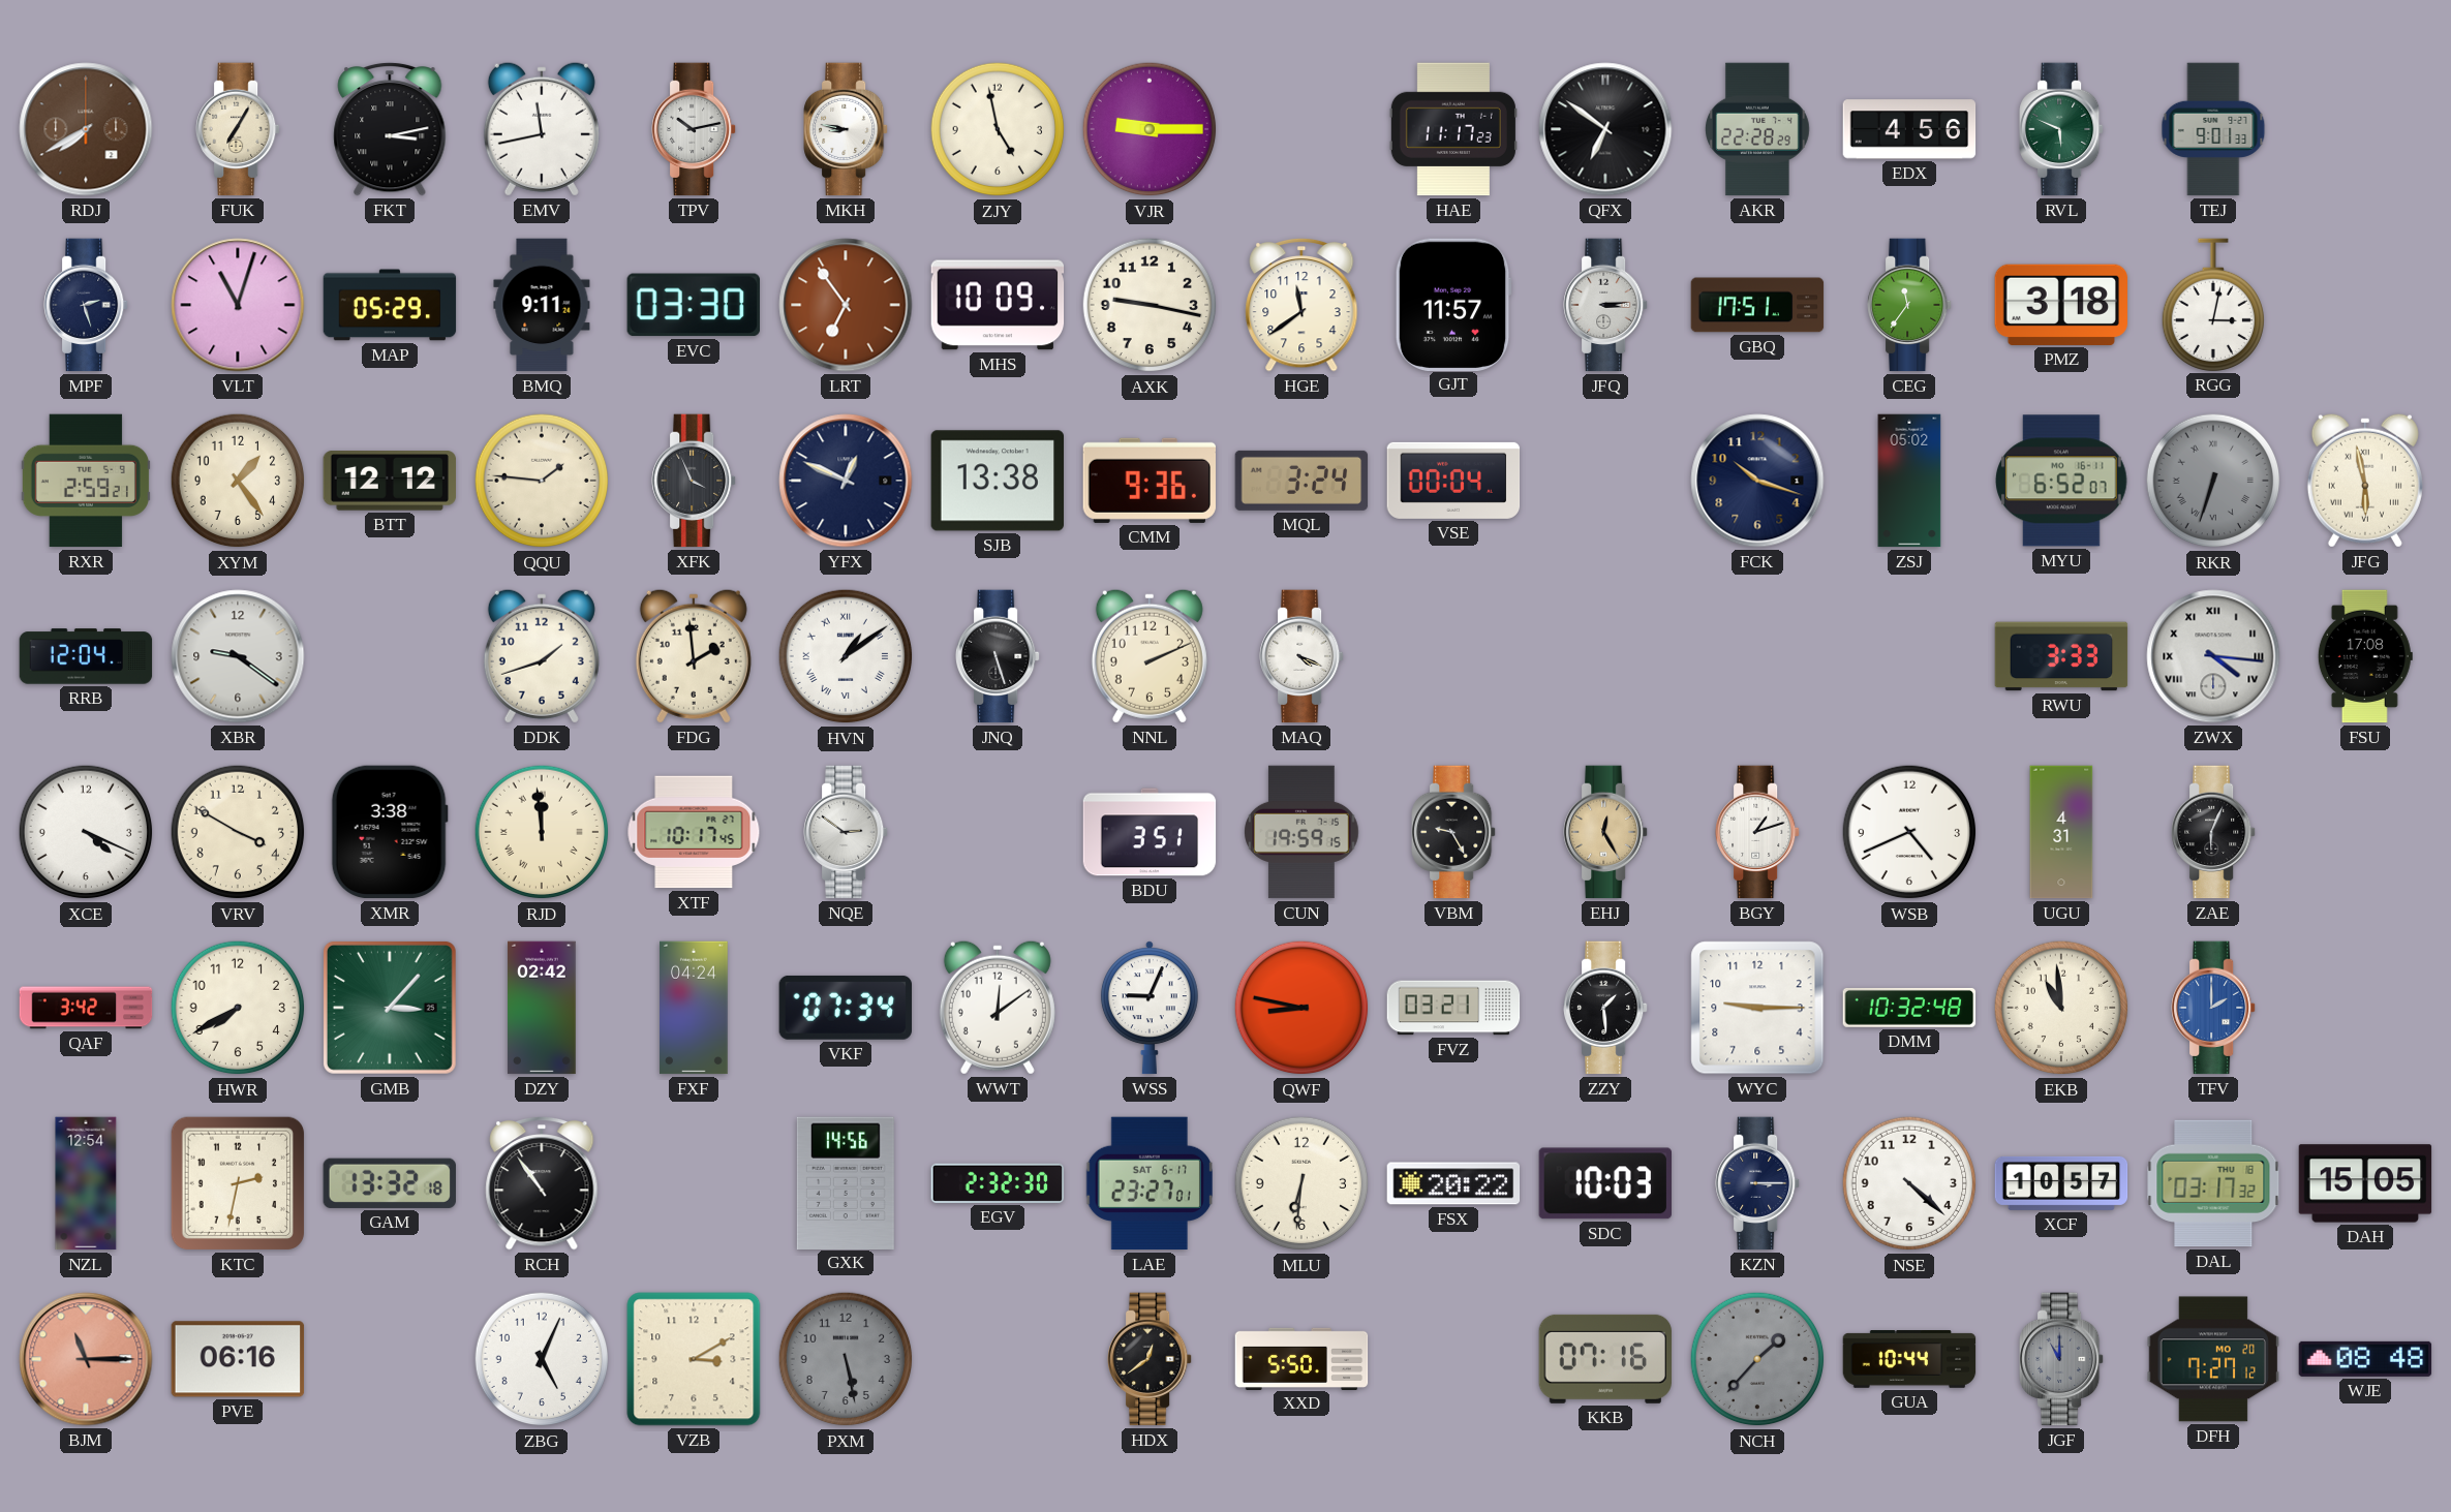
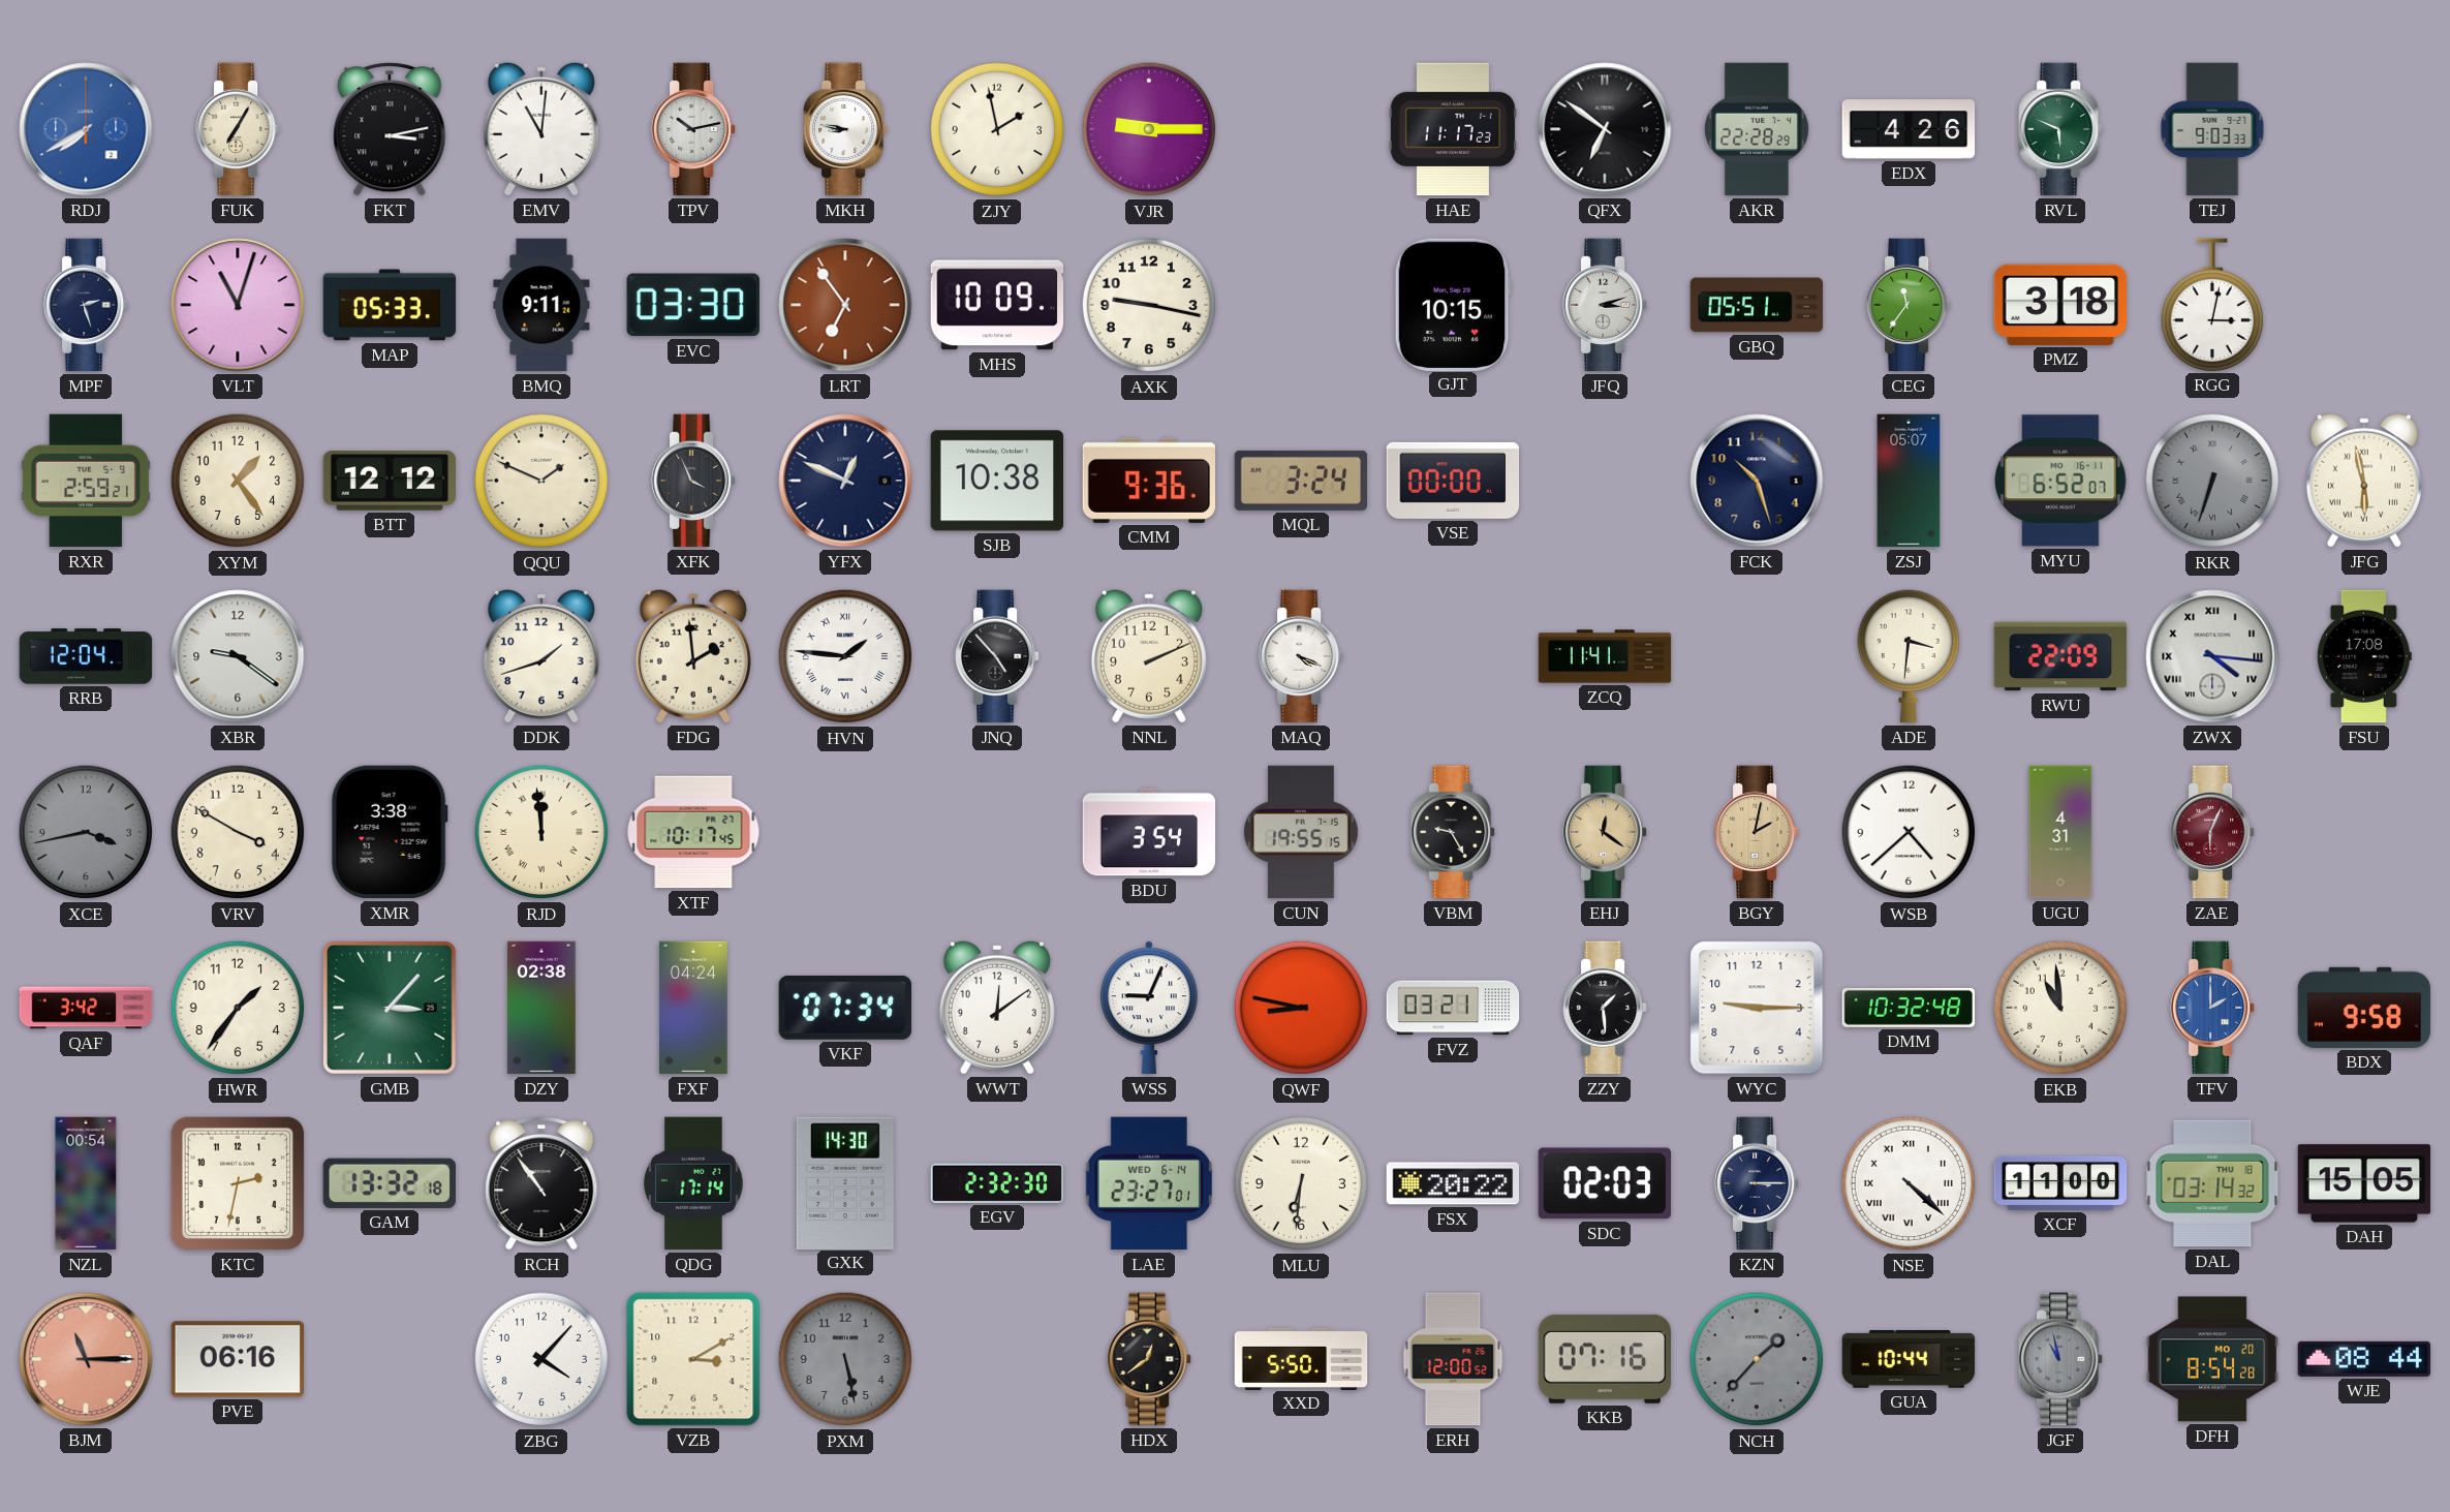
RDJ dial: brown -> blue (86, 129)
EMV: 11:43 -> 11:01 (541, 129)
ZJY: 4:58 -> 1:58 (997, 129)
EDX: 4:56 -> 4:26 (1909, 129)
TEJ: 9:01 -> 9:03 (2212, 129)
MAP: 05:29 -> 05:33 (390, 305)
HGE: 11:39 -> none (1301, 305)
GJT: 11:57 -> 10:15 (1453, 304)
JFQ: 3:14 -> 3:12 (1606, 305)
GBQ: 17:51 -> 05:51 (1757, 305)
QQU: 1:46 -> 1:49 (541, 481)
SJB: 13:38 -> 10:38 (997, 481)
VSE: 00:04 -> 00:00 (1453, 481)
FCK: 10:18 -> 10:27 (1757, 481)
ZSJ: 05:02 -> 05:07 (1909, 481)
HVN: 1:09 -> 1:46 (845, 656)
JNQ: 5:27 -> 4:53 (998, 656)
ZCQ: none -> 11:41 (1605, 656)
ADE: none -> 3:31 (1908, 656)
RWU: 3:33 -> 22:09 (2060, 656)
XCE: 4:19 -> 3:43 (86, 832)
XCE dial: white -> grey (86, 832)
NQE: 2:51 -> none (847, 832)
BDU: 3:51 -> 3:54 (1149, 832)
CUN: 19:59 -> 19:55 (1301, 832)
EHJ: 12:25 -> 12:21 (1606, 832)
BGY: 1:12 -> 2:02 (1758, 832)
BGY dial: white -> champagne (1758, 832)
WSB: 4:41 -> 4:38 (1909, 832)
ZAE dial: black -> burgundy (2213, 832)
HWR: 7:40 -> 1:36 (238, 1008)
DZY: 02:42 -> 02:38 (541, 1008)
BDX: none -> 9:58 (2364, 1008)
NZL: 12:54 -> 00:54 (86, 1183)
QDG: none -> 17:14 (693, 1183)
GXK: 14:56 -> 14:30 (845, 1182)
LAE date: SAT 6-17 -> WED 6-14 (1149, 1183)
SDC: 10:03 -> 02:03 (1604, 1183)
NSE numerals: Arabic -> Roman (1909, 1183)
XCF: 10:57 -> 11:00 (2060, 1183)
DAL: 03:17 -> 03:14 (2212, 1183)
ZBG: 5:04 -> 4:07 (541, 1359)
ERH: none -> 12:00 (1453, 1359)
JGF: 11:00 -> 10:58 (2061, 1359)
DFH: 7:27 -> 8:54 (2212, 1359)
WJE: 08:48 -> 08:44 (2364, 1359)
